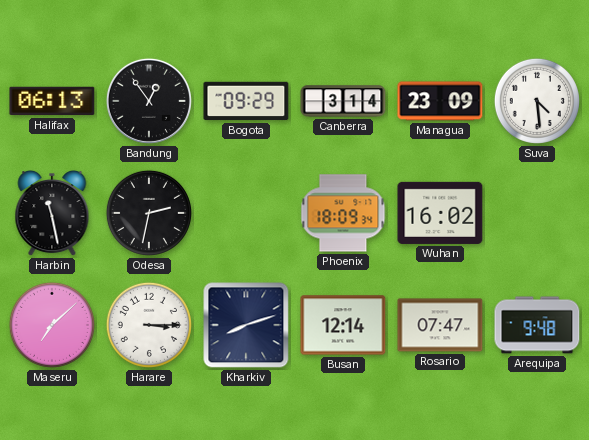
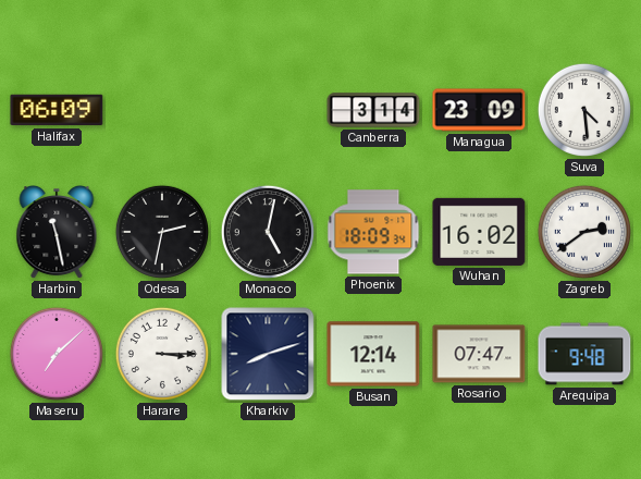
Halifax: 06:13 -> 06:09 (57, 110)
Bandung: 12:54 -> none (149, 101)
Bogota: 09:29 -> none (246, 101)
Monaco: none -> 5:02 (268, 232)
Zagreb: none -> 2:39 (584, 232)
